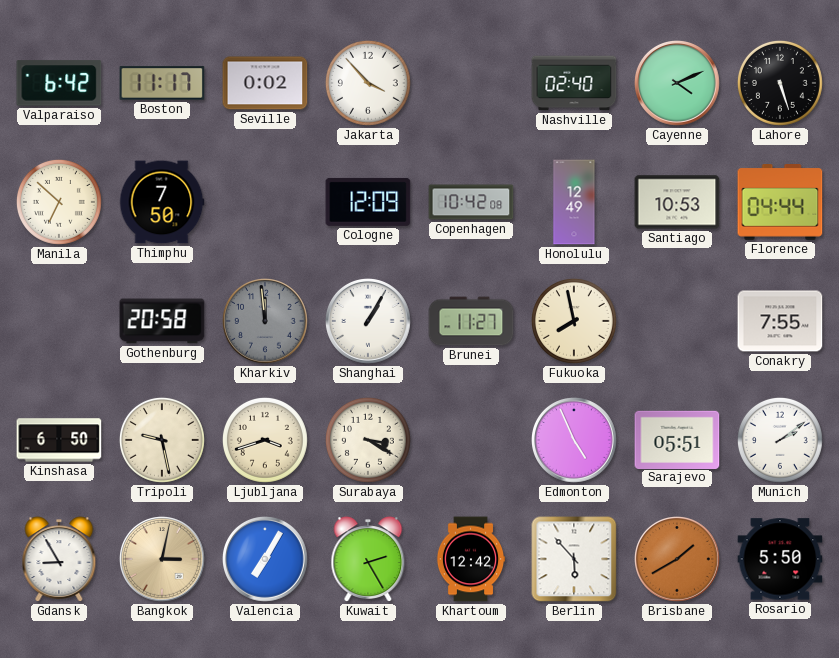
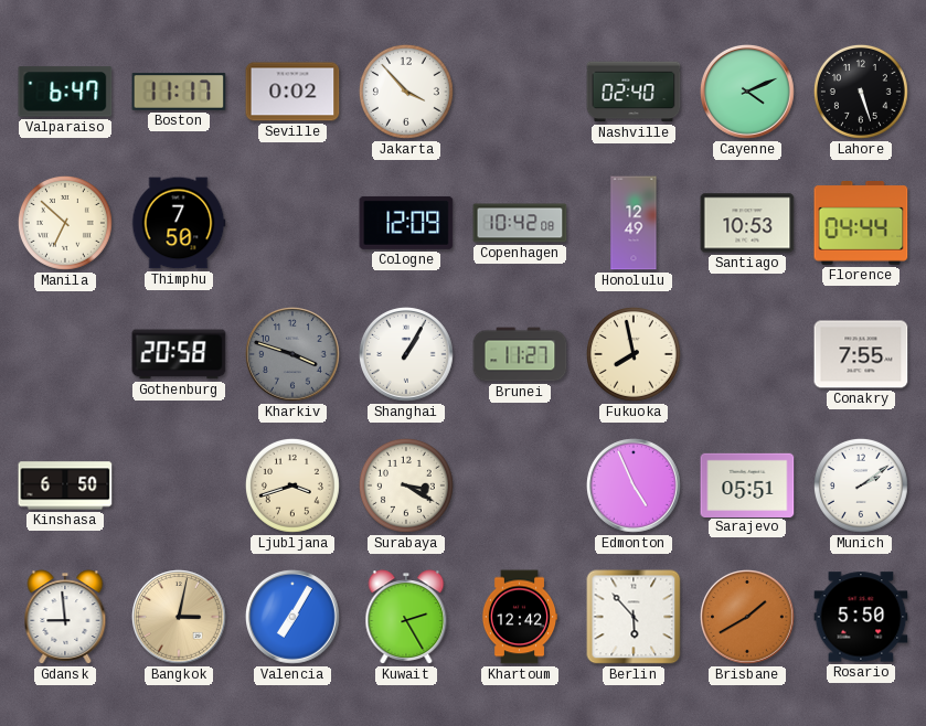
Valparaiso: 6:42 -> 6:47 (65, 92)
Kharkiv: 11:59 -> 3:48 (294, 355)
Tripoli: 9:28 -> none (162, 440)
Gdansk: 8:55 -> 8:59 (65, 617)
